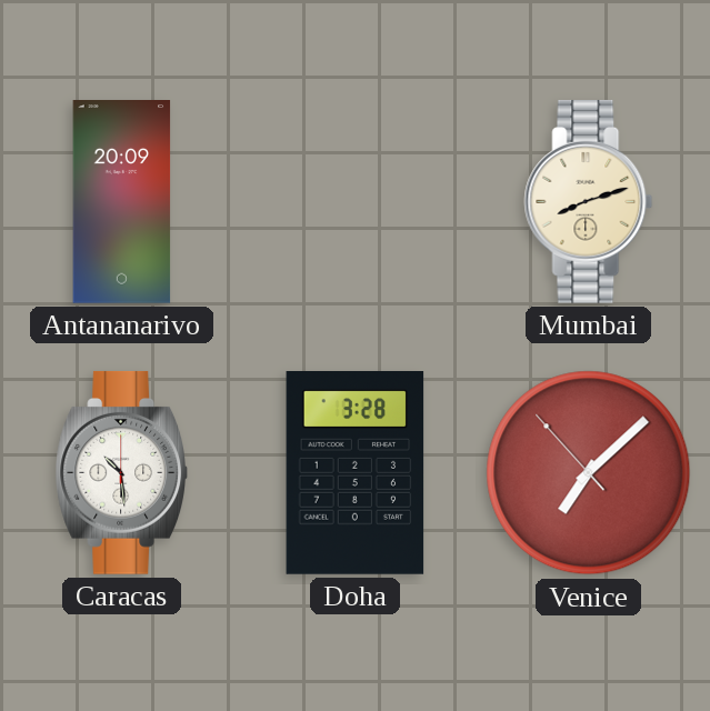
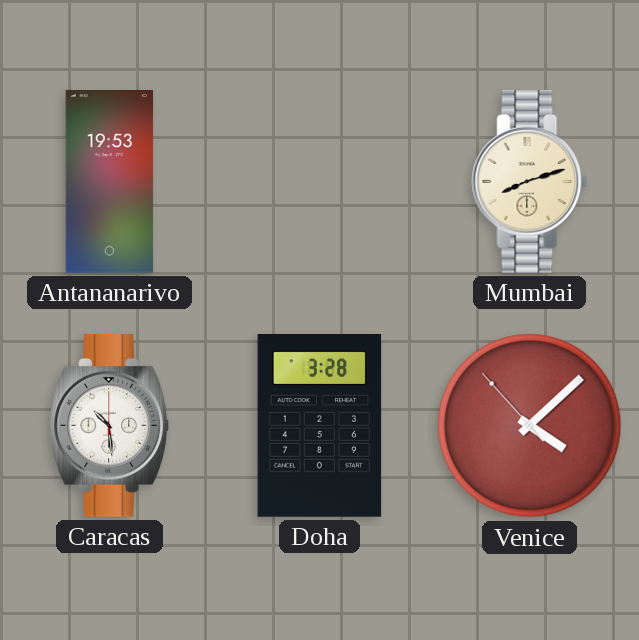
Antananarivo: 20:09 -> 19:53 (110, 182)
Venice: 7:07 -> 4:07 (530, 426)
